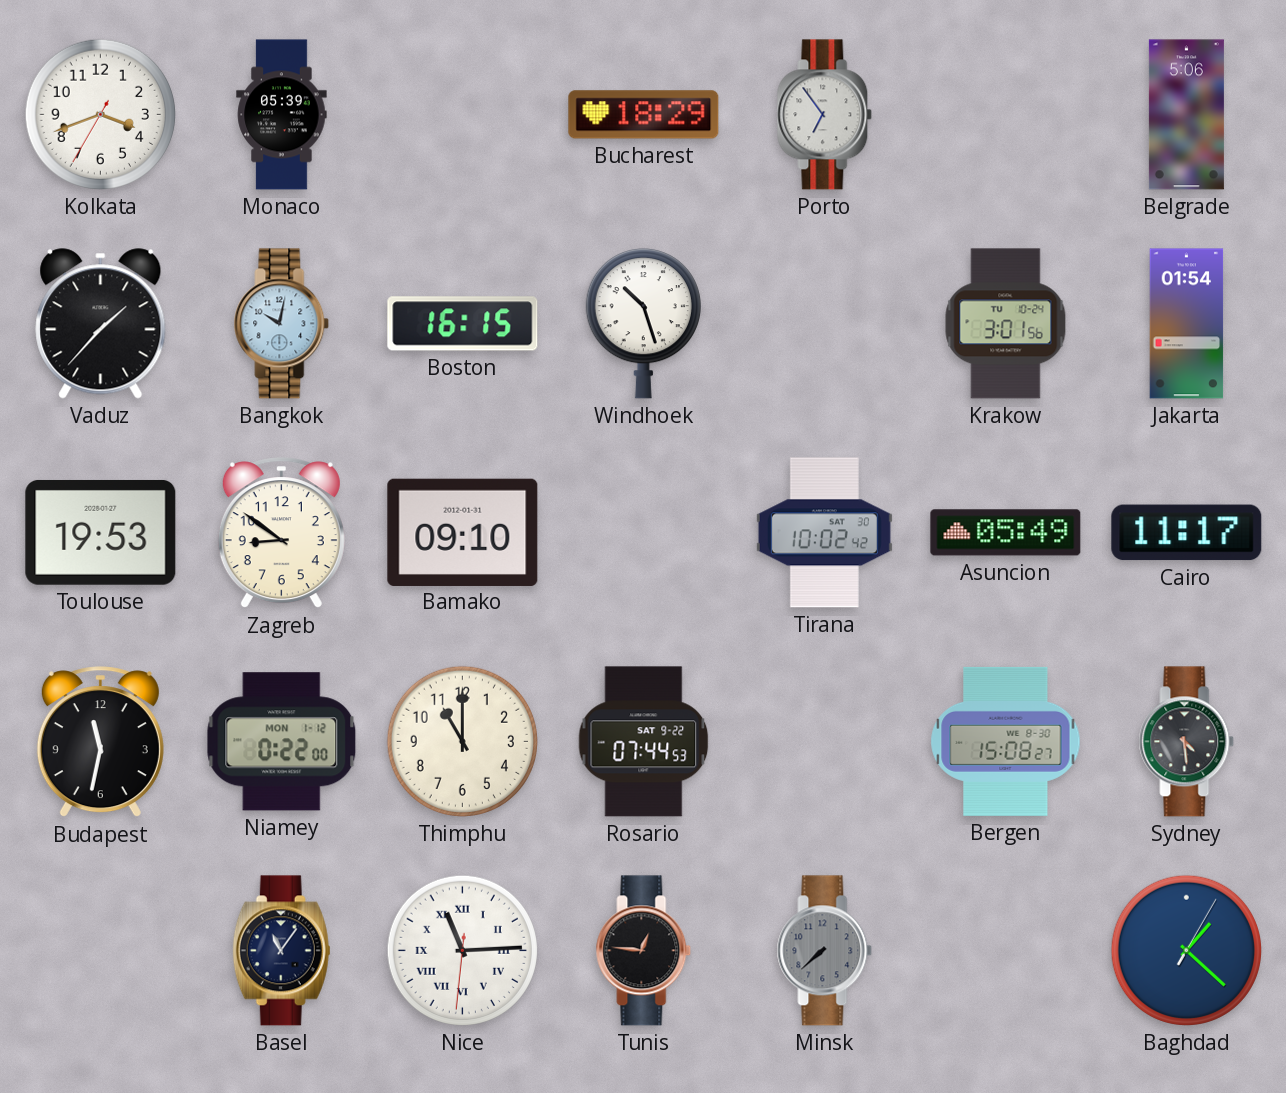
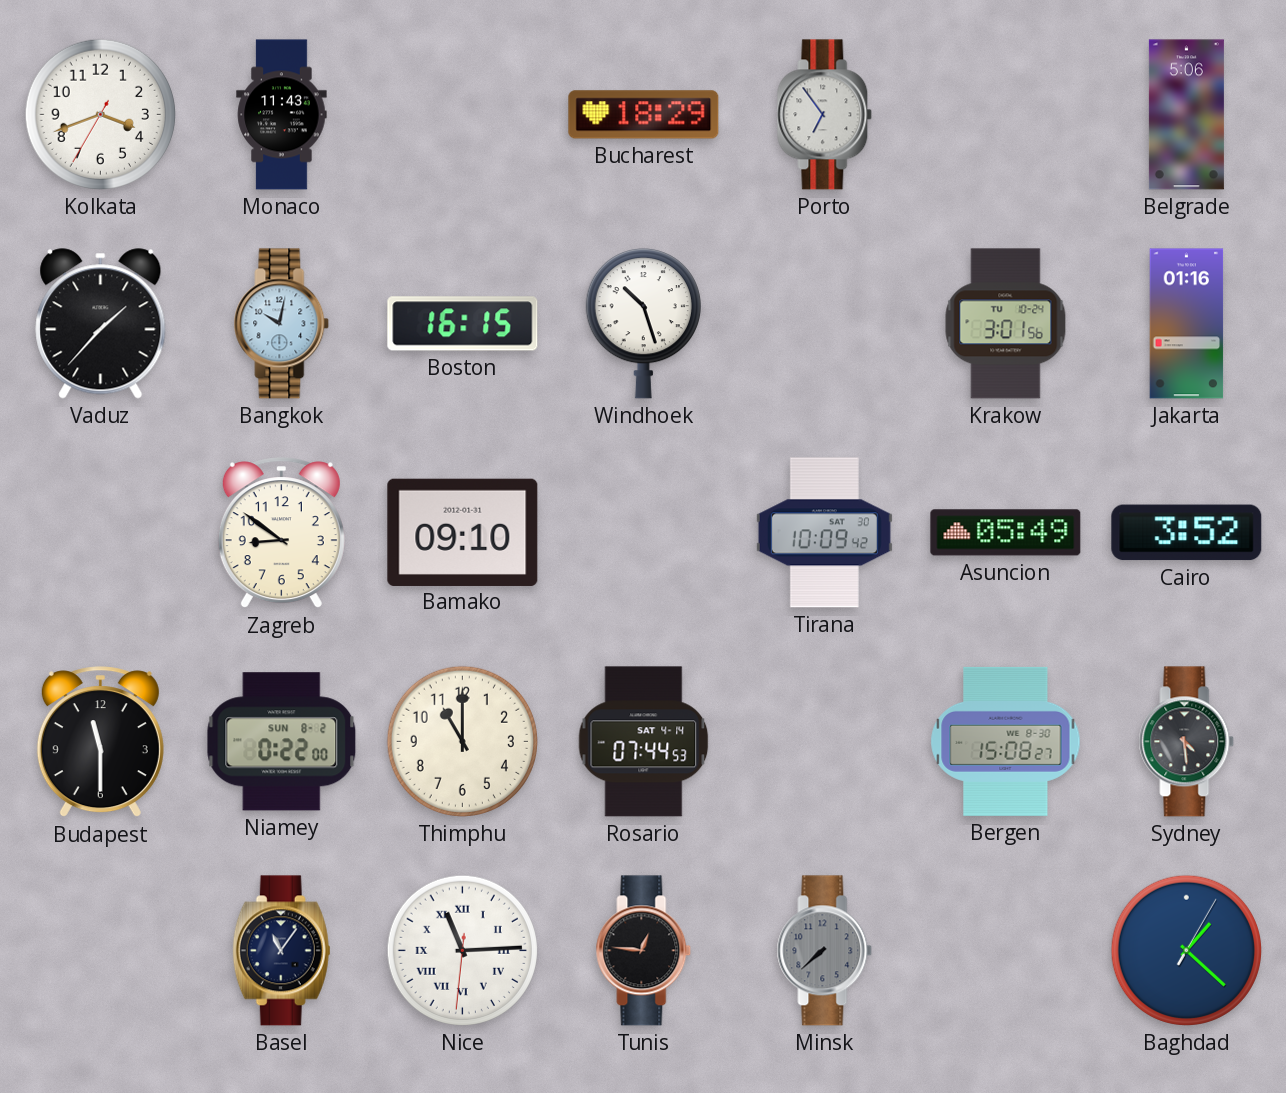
Monaco: 05:39 -> 11:43 (282, 115)
Jakarta: 01:54 -> 01:16 (1187, 324)
Toulouse: 19:53 -> none (101, 532)
Tirana: 10:02 -> 10:09 (824, 533)
Cairo: 11:17 -> 3:52 (1187, 533)
Budapest: 11:32 -> 11:30 (100, 742)
Niamey date: MON 1-12 -> SUN 8-2 (282, 742)
Rosario date: SAT 9-22 -> SAT 4-14 (644, 742)
